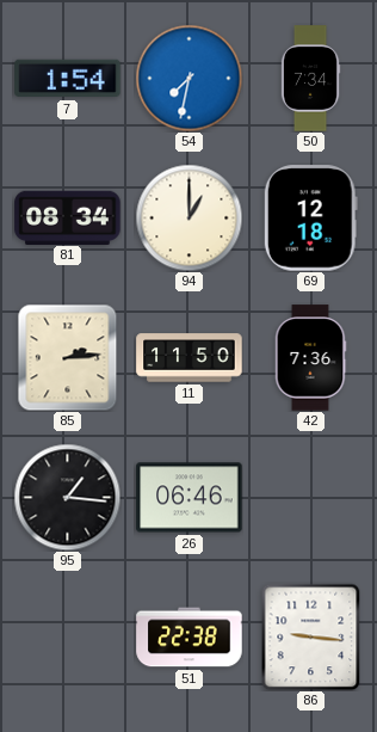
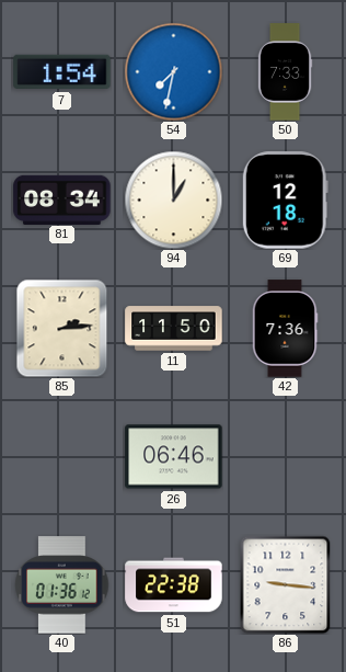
50: 7:34 -> 7:33 (285, 72)
95: 1:16 -> none (67, 497)
40: none -> 01:36 (62, 585)
